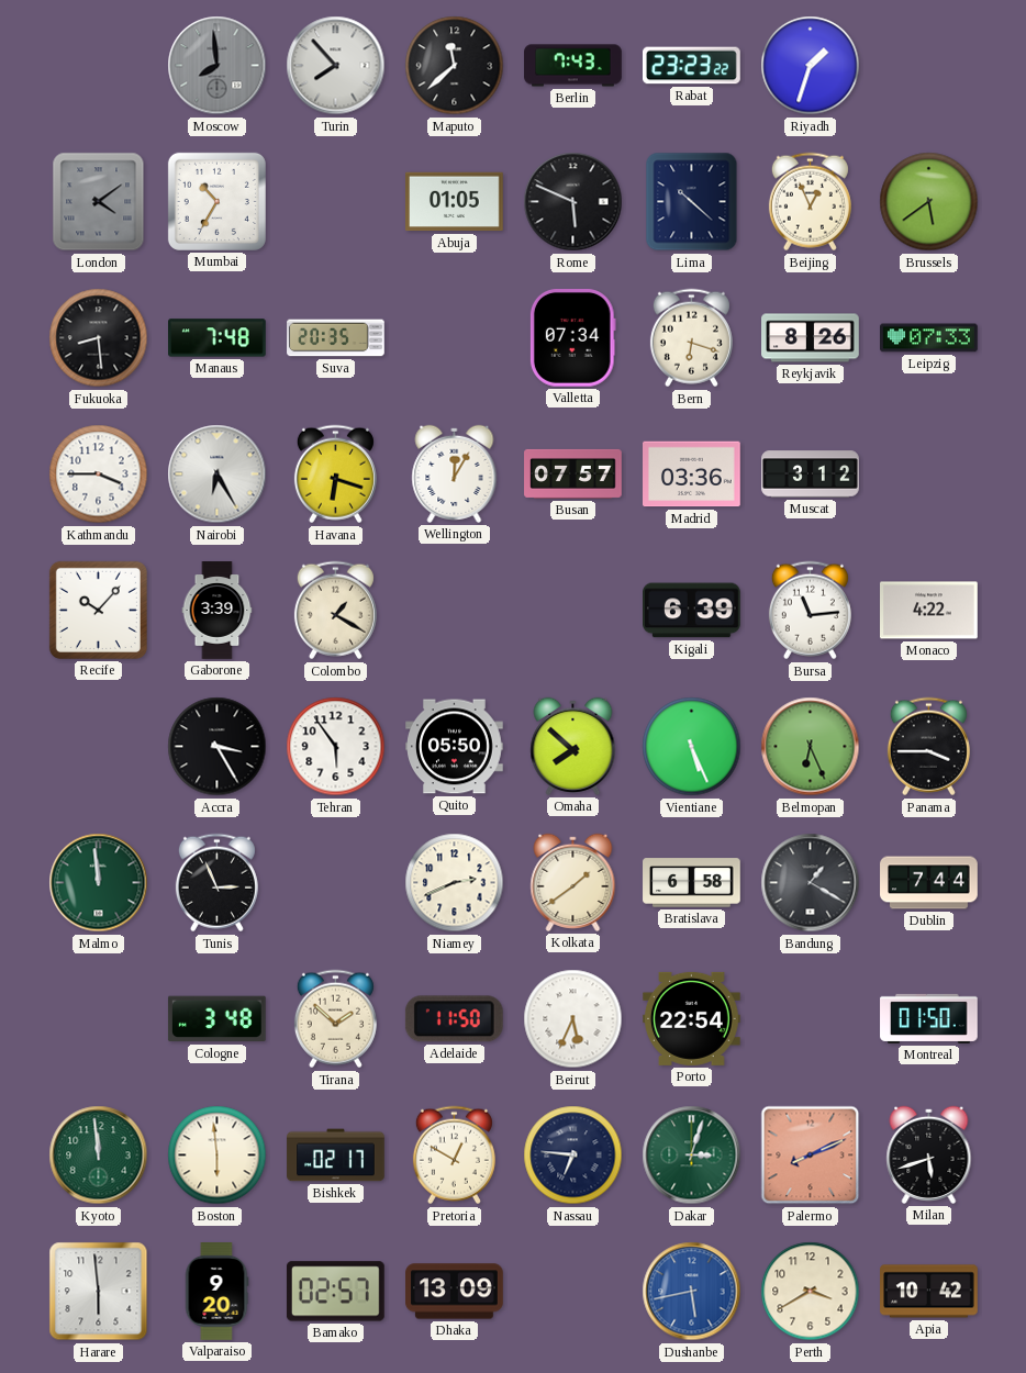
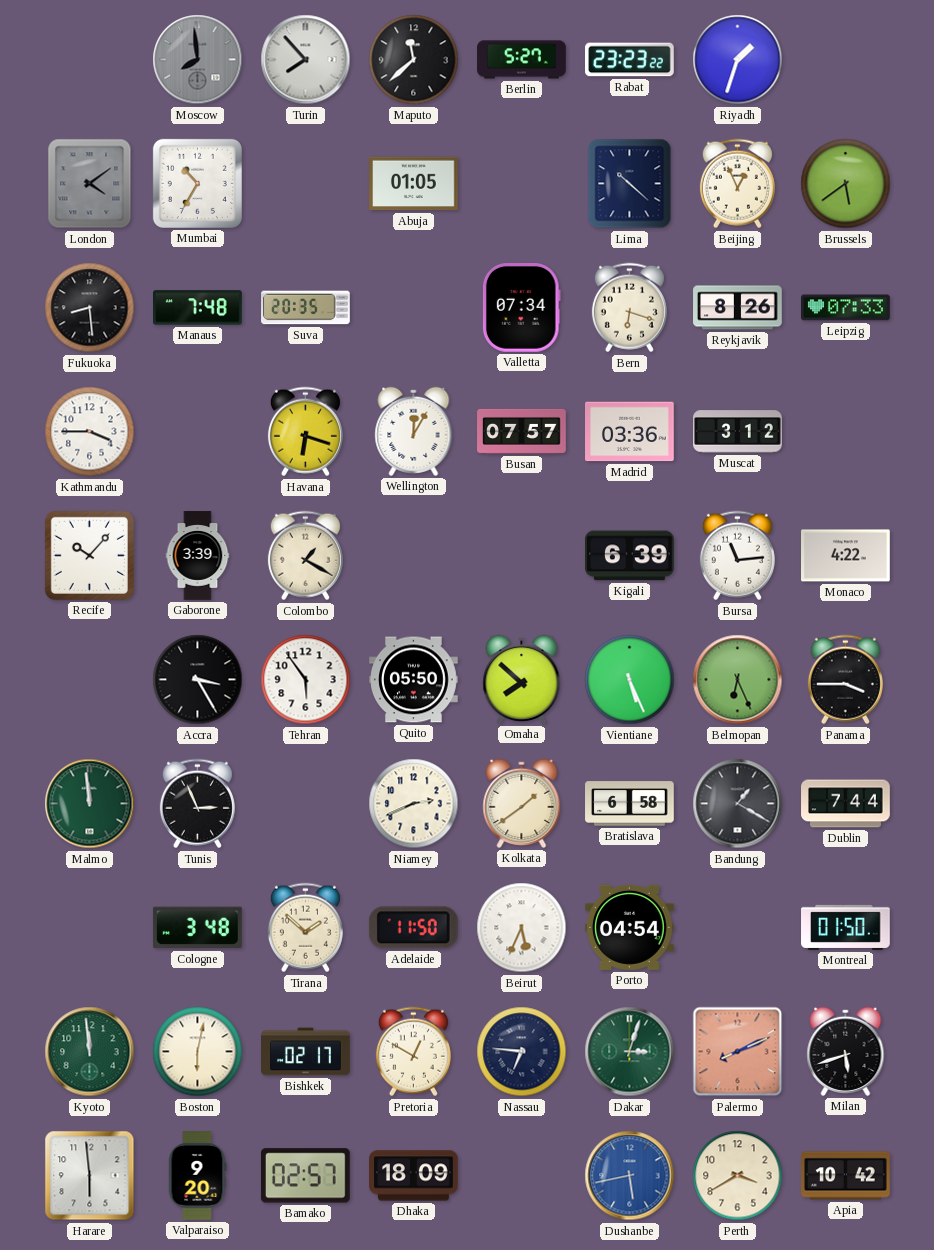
Berlin: 7:43 -> 5:27 (522, 60)
Rome: 5:49 -> none (573, 202)
Nairobi: 6:25 -> none (218, 475)
Porto: 22:54 -> 04:54 (630, 927)
Boston: 5:59 -> 6:02 (198, 1052)
Dhaka: 13:09 -> 18:09 (414, 1176)
